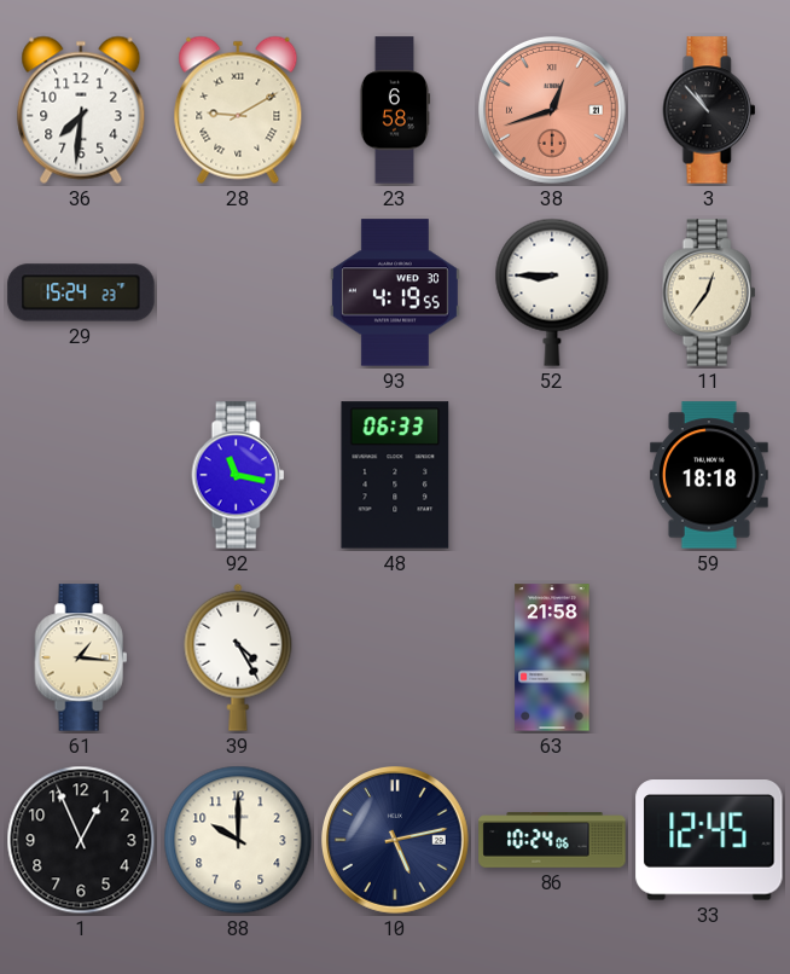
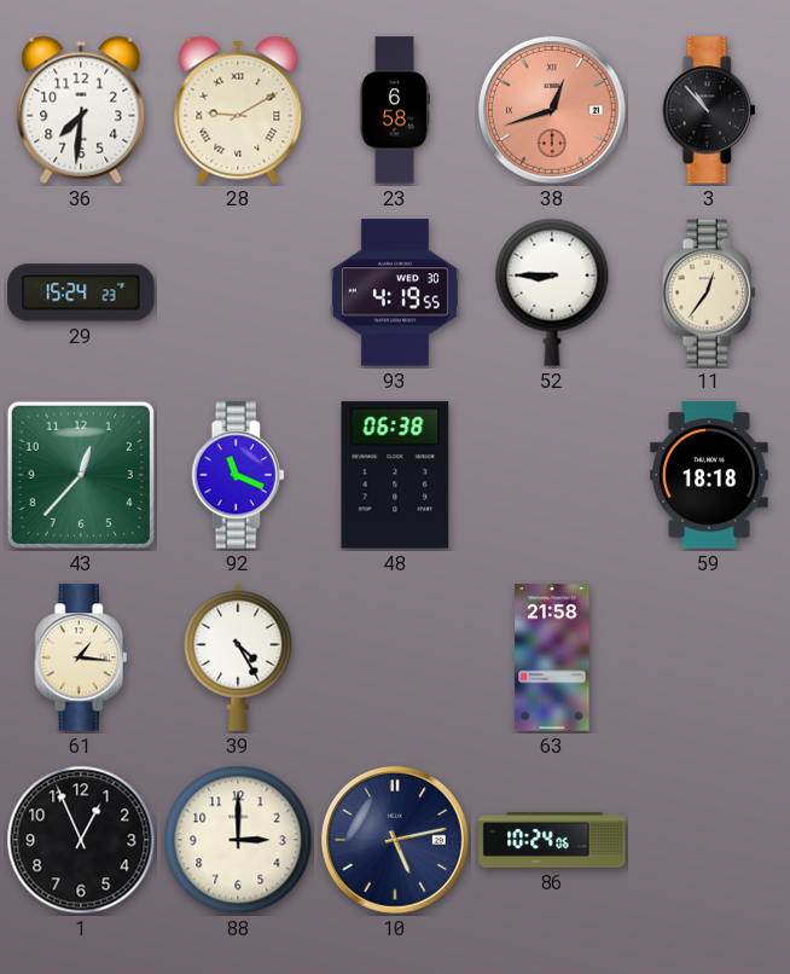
43: none -> 12:37 (81, 475)
92: 11:17 -> 11:19 (238, 475)
48: 06:33 -> 06:38 (395, 475)
88: 10:00 -> 3:00 (238, 840)
33: 12:45 -> none (709, 840)
